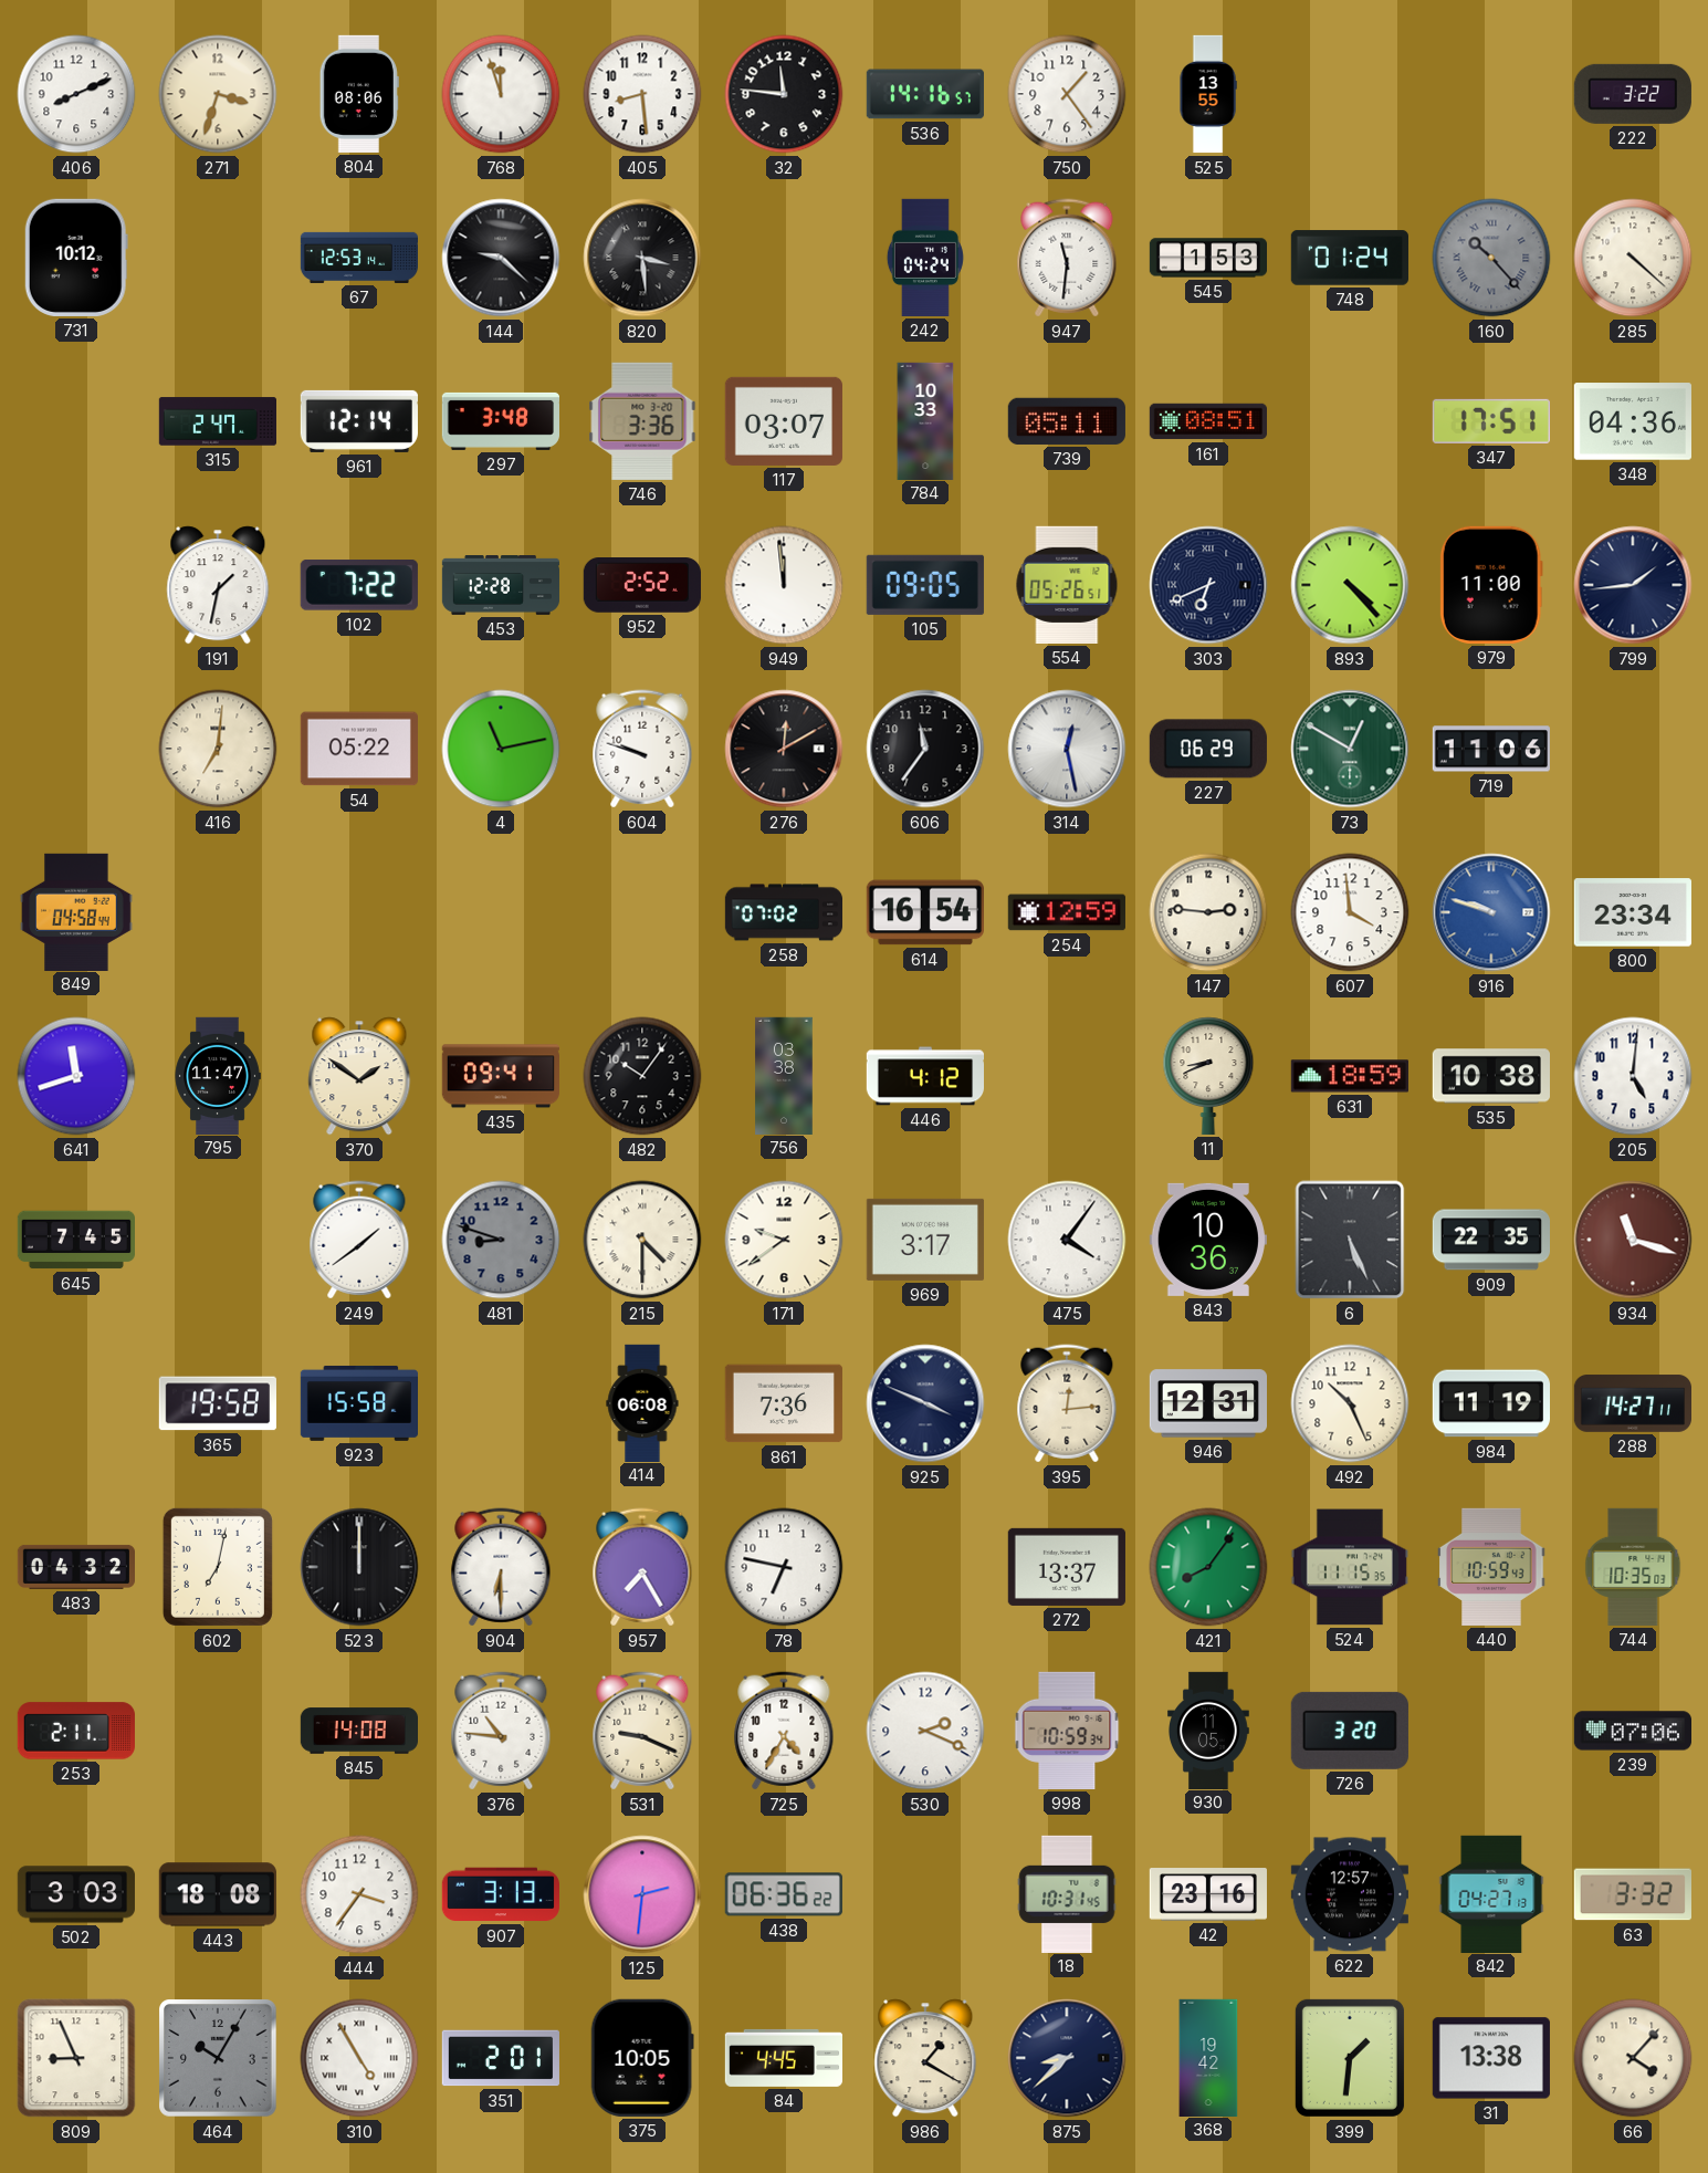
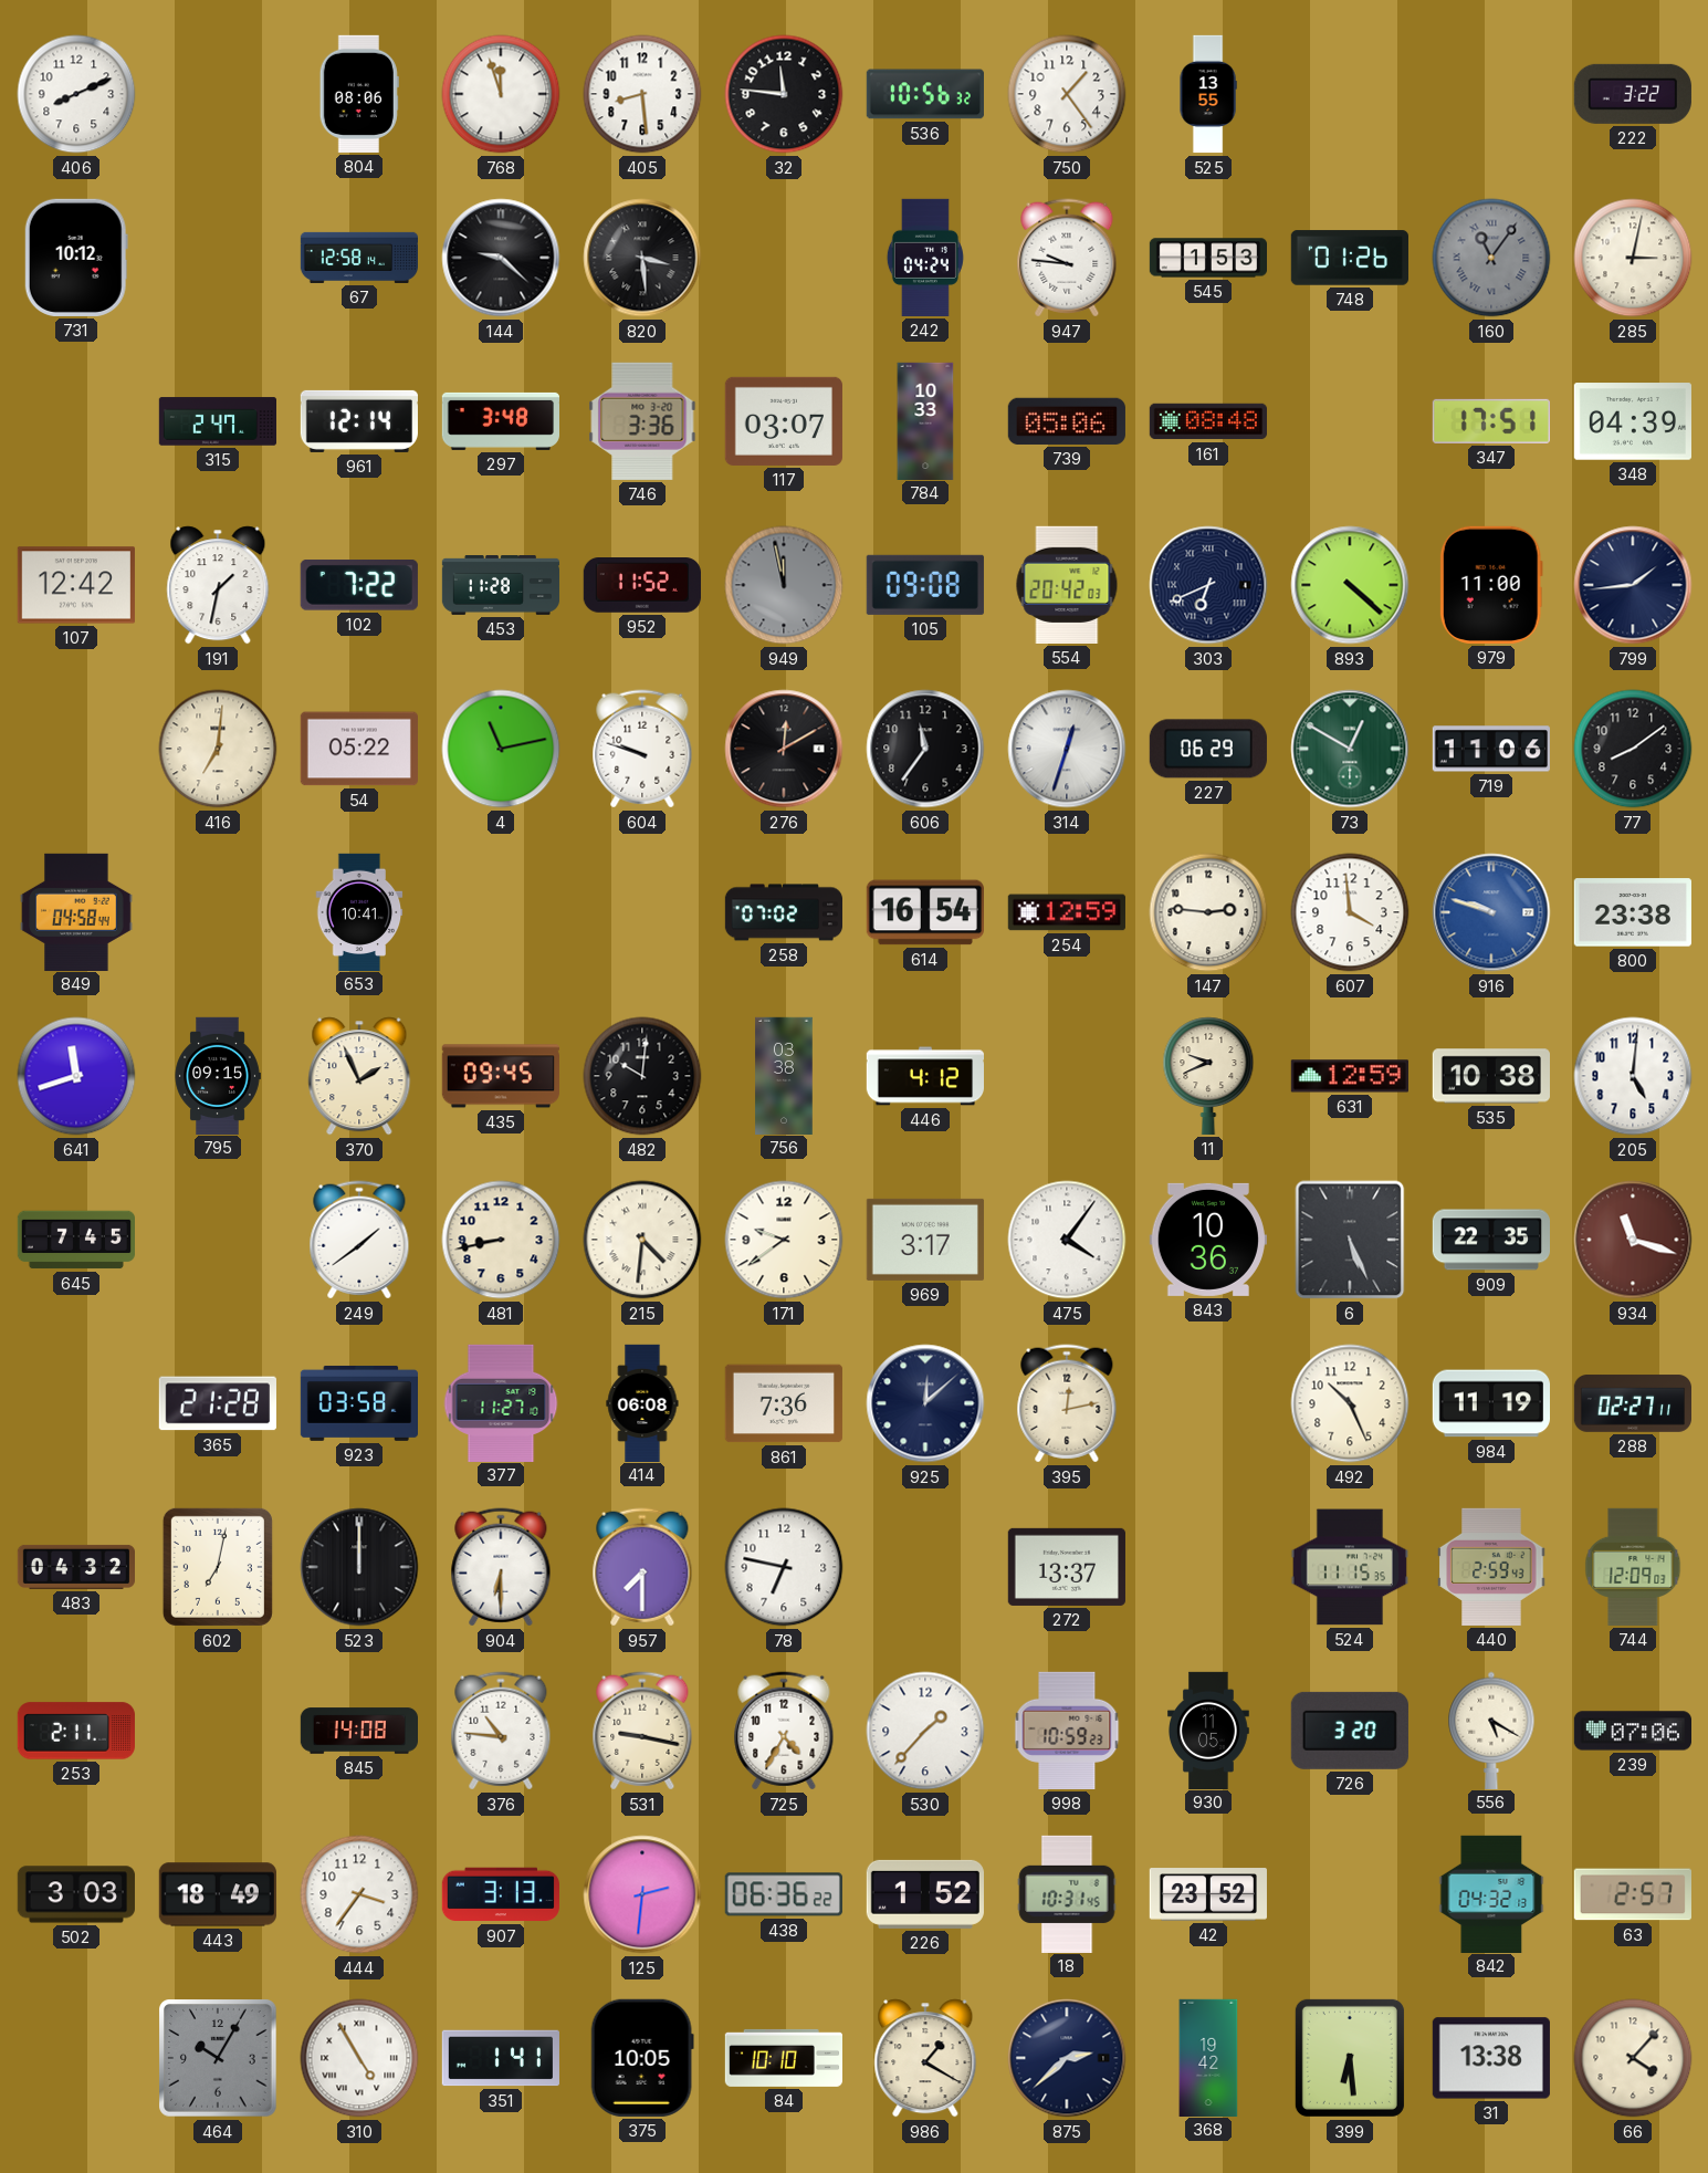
271: 3:33 -> none (218, 94)
536: 14:16 -> 10:56 (925, 94)
67: 12:53 -> 12:58 (359, 258)
947: 11:31 -> 9:46 (1067, 258)
748: 01:24 -> 01:26 (1350, 258)
160: 10:23 -> 11:06 (1491, 258)
285: 4:22 -> 3:02 (1633, 258)
739: 05:11 -> 05:06 (1067, 421)
161: 08:51 -> 08:48 (1207, 421)
348: 04:36 -> 04:39 (1633, 421)
107: none -> 12:42 (76, 585)
453: 12:28 -> 11:28 (501, 586)
952: 2:52 -> 11:52 (642, 585)
949: 11:59 -> 11:58 (784, 585)
949 dial: white -> grey (784, 585)
105: 09:05 -> 09:08 (925, 585)
554: 05:26 -> 20:42 (1067, 585)
893: 4:23 -> 4:22 (1350, 585)
314: 12:28 -> 12:33 (1067, 749)
77: none -> 8:09 (1633, 749)
653: none -> 10:41 (359, 911)
800: 23:34 -> 23:38 (1633, 912)
795: 11:47 -> 09:15 (218, 1075)
370: 1:51 -> 1:56 (359, 1076)
435: 09:41 -> 09:45 (501, 1076)
482: 10:06 -> 10:01 (642, 1076)
11: 8:41 -> 9:41 (1208, 1076)
631: 18:59 -> 12:59 (1350, 1076)
481: 8:48 -> 8:43 (501, 1240)
481 dial: grey -> cream (501, 1240)
215: 4:30 -> 4:31 (642, 1240)
365: 19:58 -> 21:28 (218, 1403)
923: 15:58 -> 03:58 (358, 1403)
377: none -> 11:27 (501, 1402)
925: 3:49 -> 12:08 (925, 1403)
395: 12:14 -> 12:13 (1067, 1403)
946: 12:31 -> none (1207, 1403)
288: 14:27 -> 02:27 (1632, 1403)
957: 7:25 -> 7:30 (642, 1567)
421: 8:06 -> none (1208, 1567)
440: 10:59 -> 2:59 (1491, 1567)
744: 10:35 -> 12:09 (1633, 1567)
531: 9:19 -> 9:17 (642, 1731)
530: 2:19 -> 1:37 (925, 1731)
998: 10:59:34 -> 10:59:23 (1067, 1731)
556: none -> 5:20 (1491, 1730)
443: 18:08 -> 18:49 (218, 1894)
226: none -> 1:52 (925, 1894)
42: 23:16 -> 23:52 (1208, 1894)
622: 12:57 -> none (1349, 1894)
842: 04:27 -> 04:32 (1491, 1893)
63: 3:32 -> 2:57 (1633, 1894)
809: 8:56 -> none (76, 2058)
351: 2:01 -> 1:41 (501, 2058)
84: 4:45 -> 10:10 (783, 2058)
875: 8:38 -> 2:38 (1067, 2058)
399: 1:31 -> 6:29 (1350, 2058)
